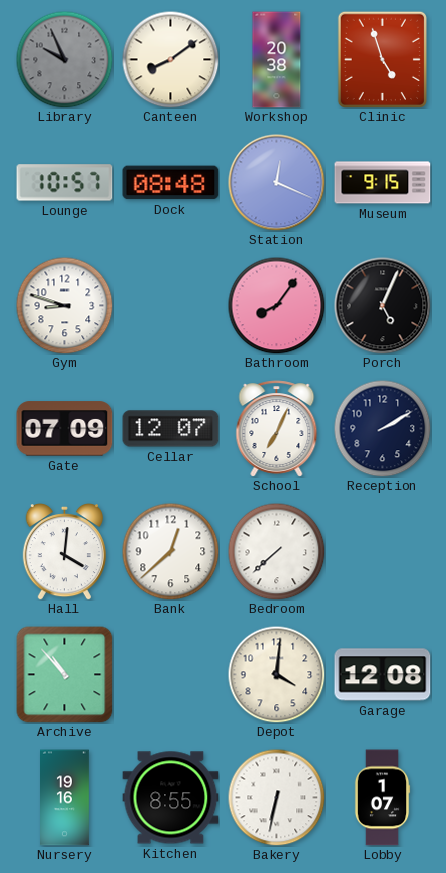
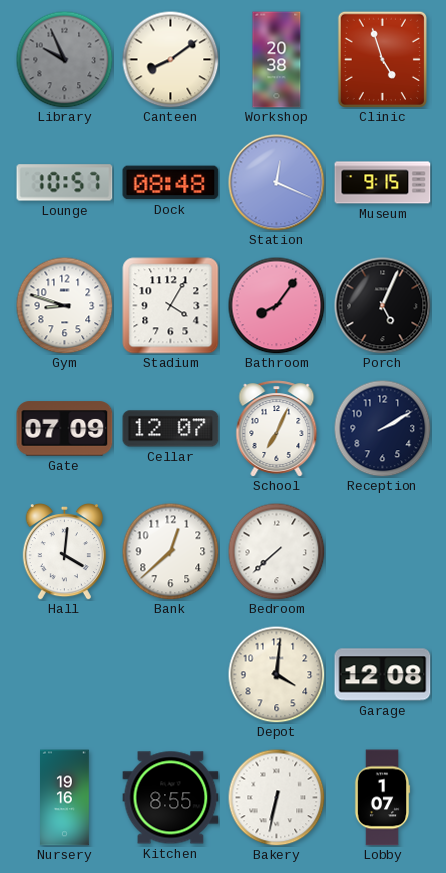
Stadium: none -> 4:05 (171, 306)
Archive: 10:53 -> none (65, 675)
